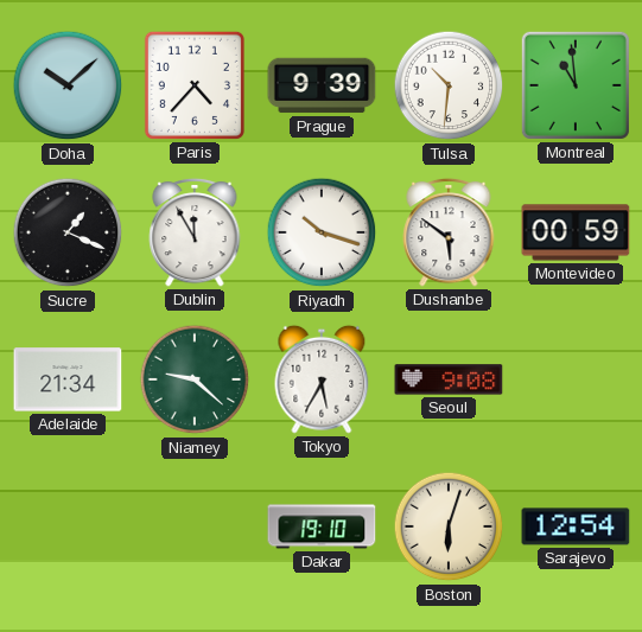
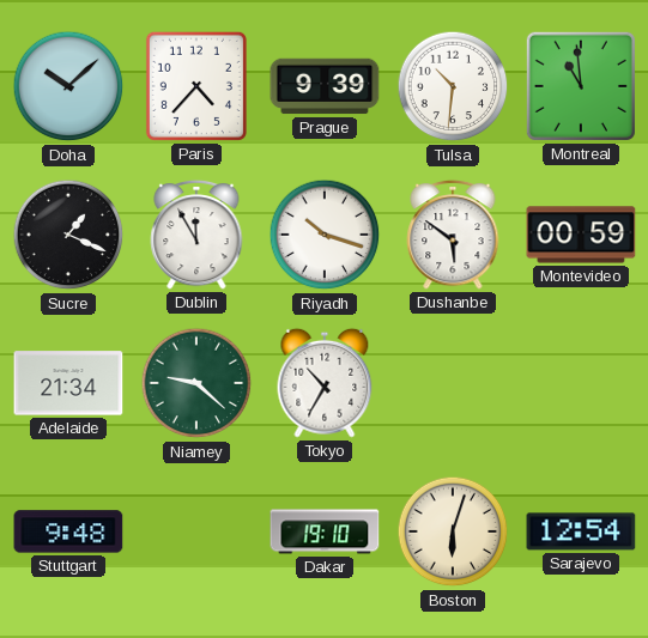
Tokyo: 5:35 -> 10:35 (325, 383)
Seoul: 9:08 -> none (449, 379)
Stuttgart: none -> 9:48 (68, 531)
